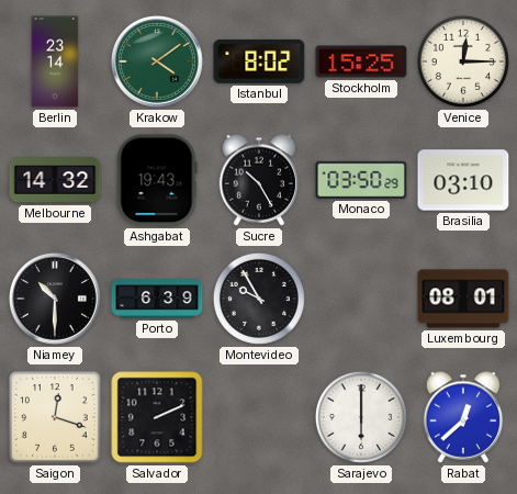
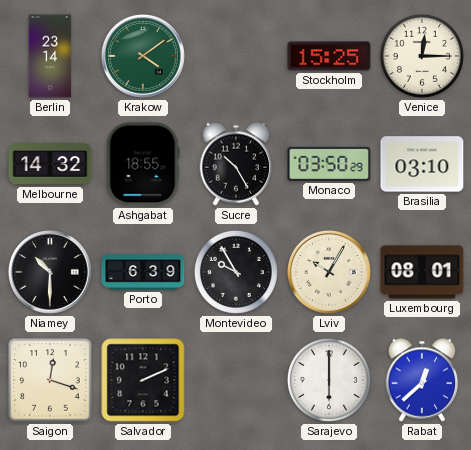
Istanbul: 8:02 -> none (259, 61)
Ashgabat: 19:43 -> 18:55 (143, 164)
Lviv: none -> 10:05 (329, 272)
